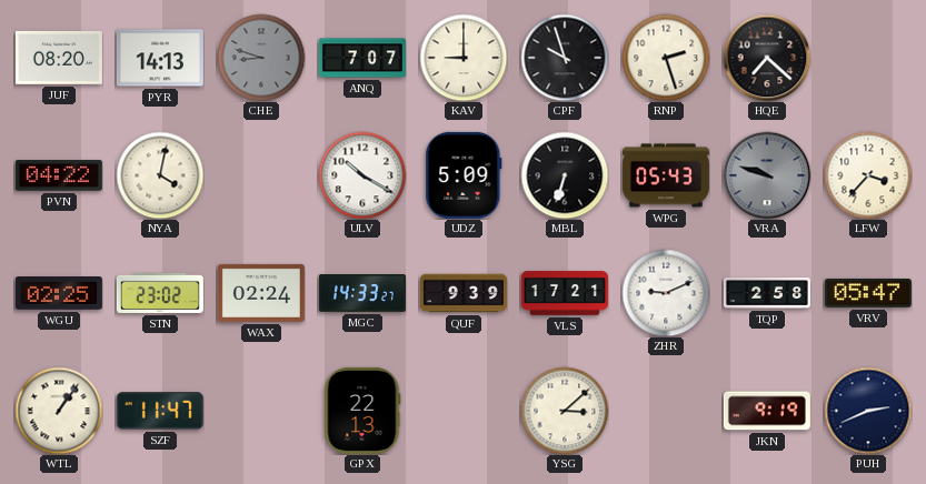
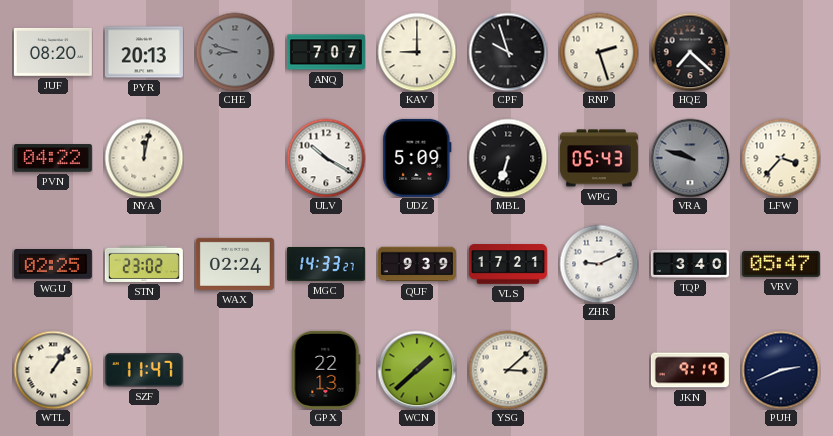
PYR: 14:13 -> 20:13 (144, 52)
NYA: 4:02 -> 12:02 (144, 158)
TQP: 2:58 -> 3:40 (690, 264)
WCN: none -> 1:38 (417, 370)
